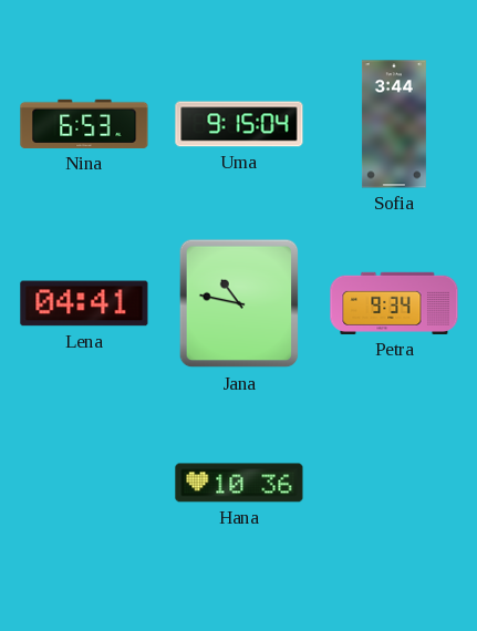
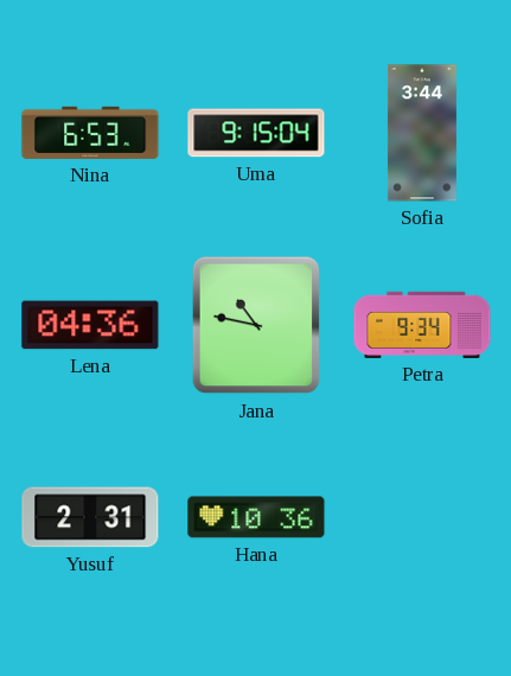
Lena: 04:41 -> 04:36 (90, 325)
Yusuf: none -> 2:31 (90, 517)
